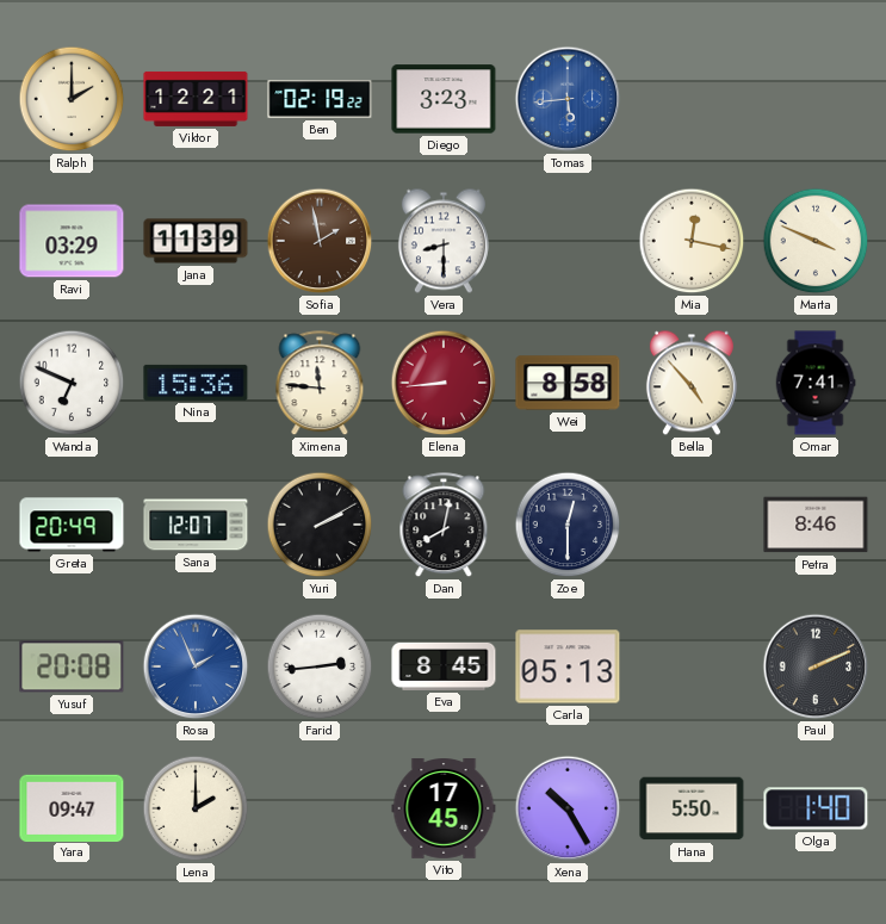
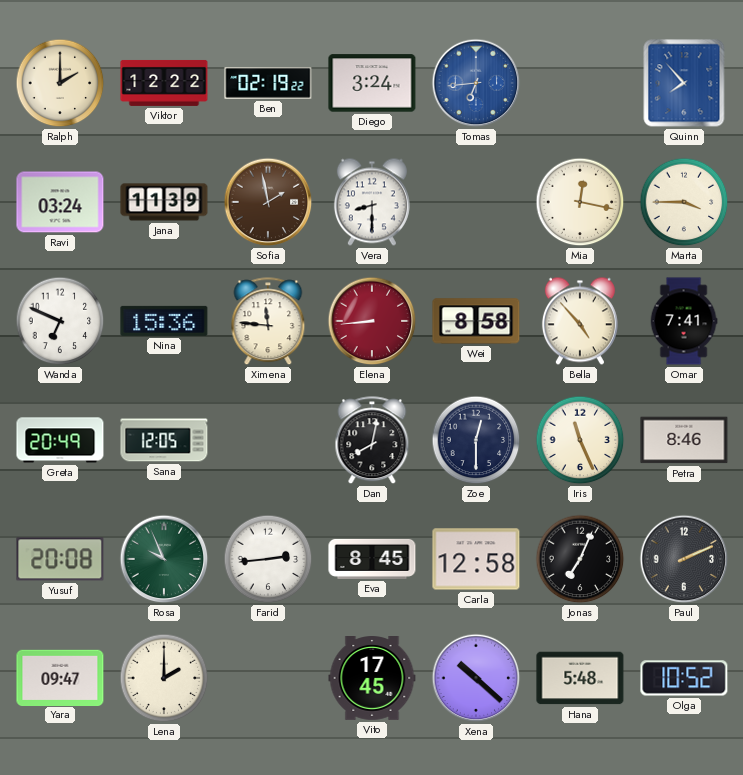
Viktor: 12:21 -> 12:22 (164, 83)
Diego: 3:23 -> 3:24 (372, 83)
Tomas: 5:44 -> 6:44 (476, 83)
Quinn: none -> 7:53 (684, 83)
Ravi: 03:29 -> 03:24 (60, 202)
Marta: 3:49 -> 3:45 (684, 202)
Sana: 12:07 -> 12:05 (164, 440)
Yuri: 2:10 -> none (320, 525)
Iris: none -> 11:26 (580, 440)
Rosa: 1:56 -> 9:56 (164, 559)
Rosa dial: blue -> green (164, 559)
Carla: 05:13 -> 12:58 (476, 559)
Jonas: none -> 7:04 (580, 559)
Xena: 10:25 -> 10:22 (476, 678)
Hana: 5:50 -> 5:48 (580, 678)
Olga: 1:40 -> 10:52 (684, 678)
